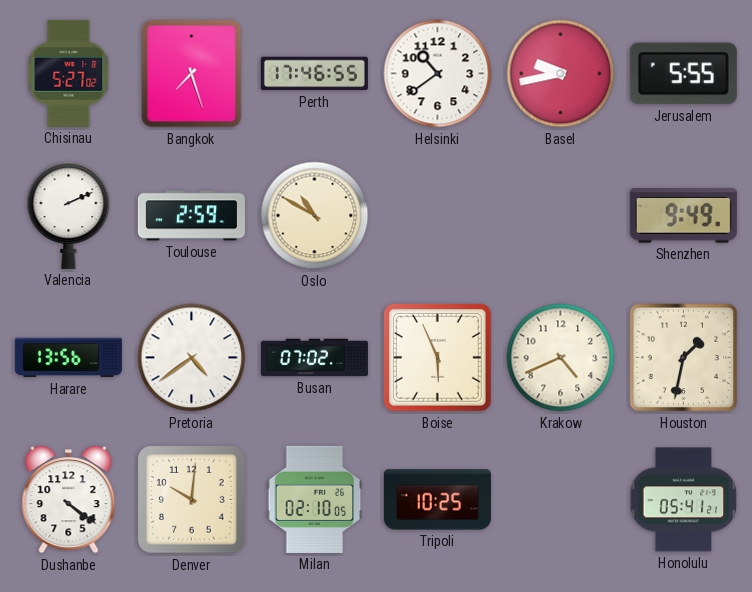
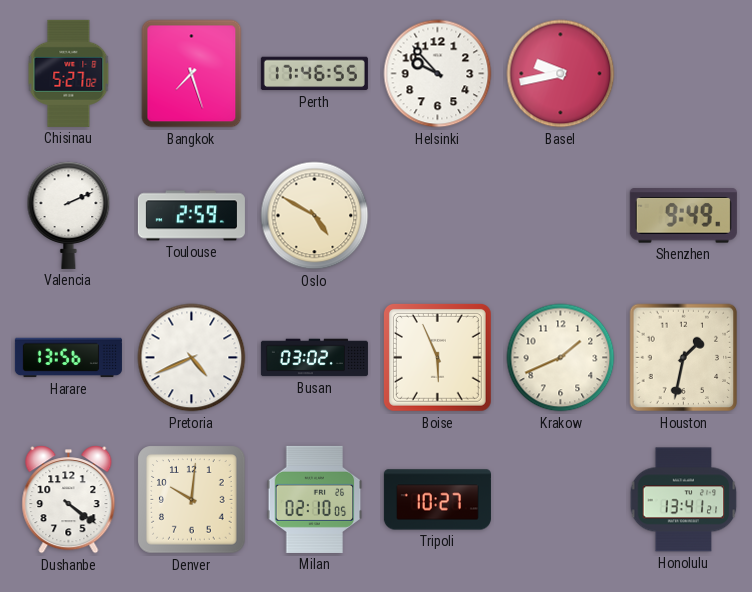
Helsinki: 10:39 -> 9:53 (438, 74)
Jerusalem: 5:55 -> none (683, 74)
Oslo: 10:50 -> 4:50 (315, 216)
Pretoria: 4:39 -> 4:41 (192, 358)
Busan: 07:02 -> 03:02 (314, 358)
Krakow: 4:41 -> 1:41 (561, 358)
Tripoli: 10:25 -> 10:27 (437, 500)
Honolulu: 05:41 -> 13:41 (684, 500)
